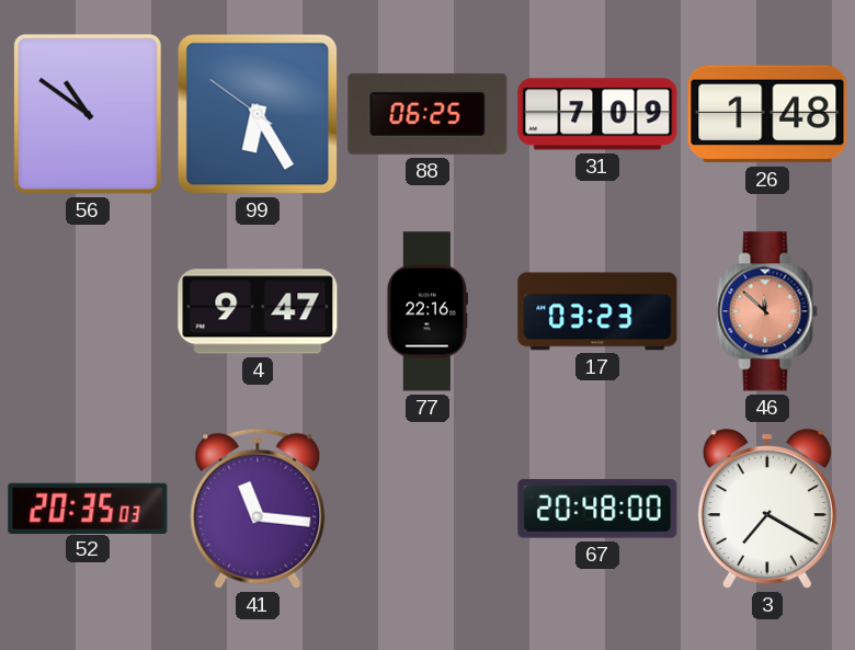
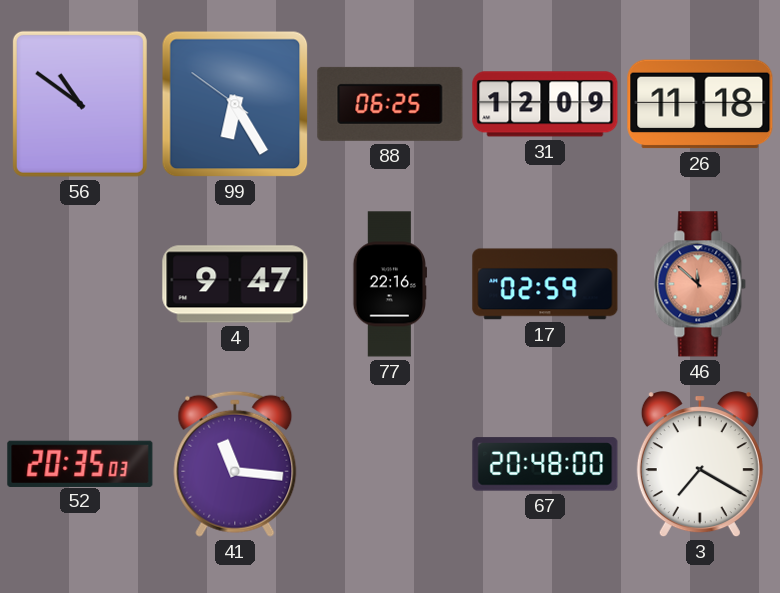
31: 7:09 -> 12:09 (545, 104)
26: 1:48 -> 11:18 (700, 104)
17: 03:23 -> 02:59 (545, 284)
